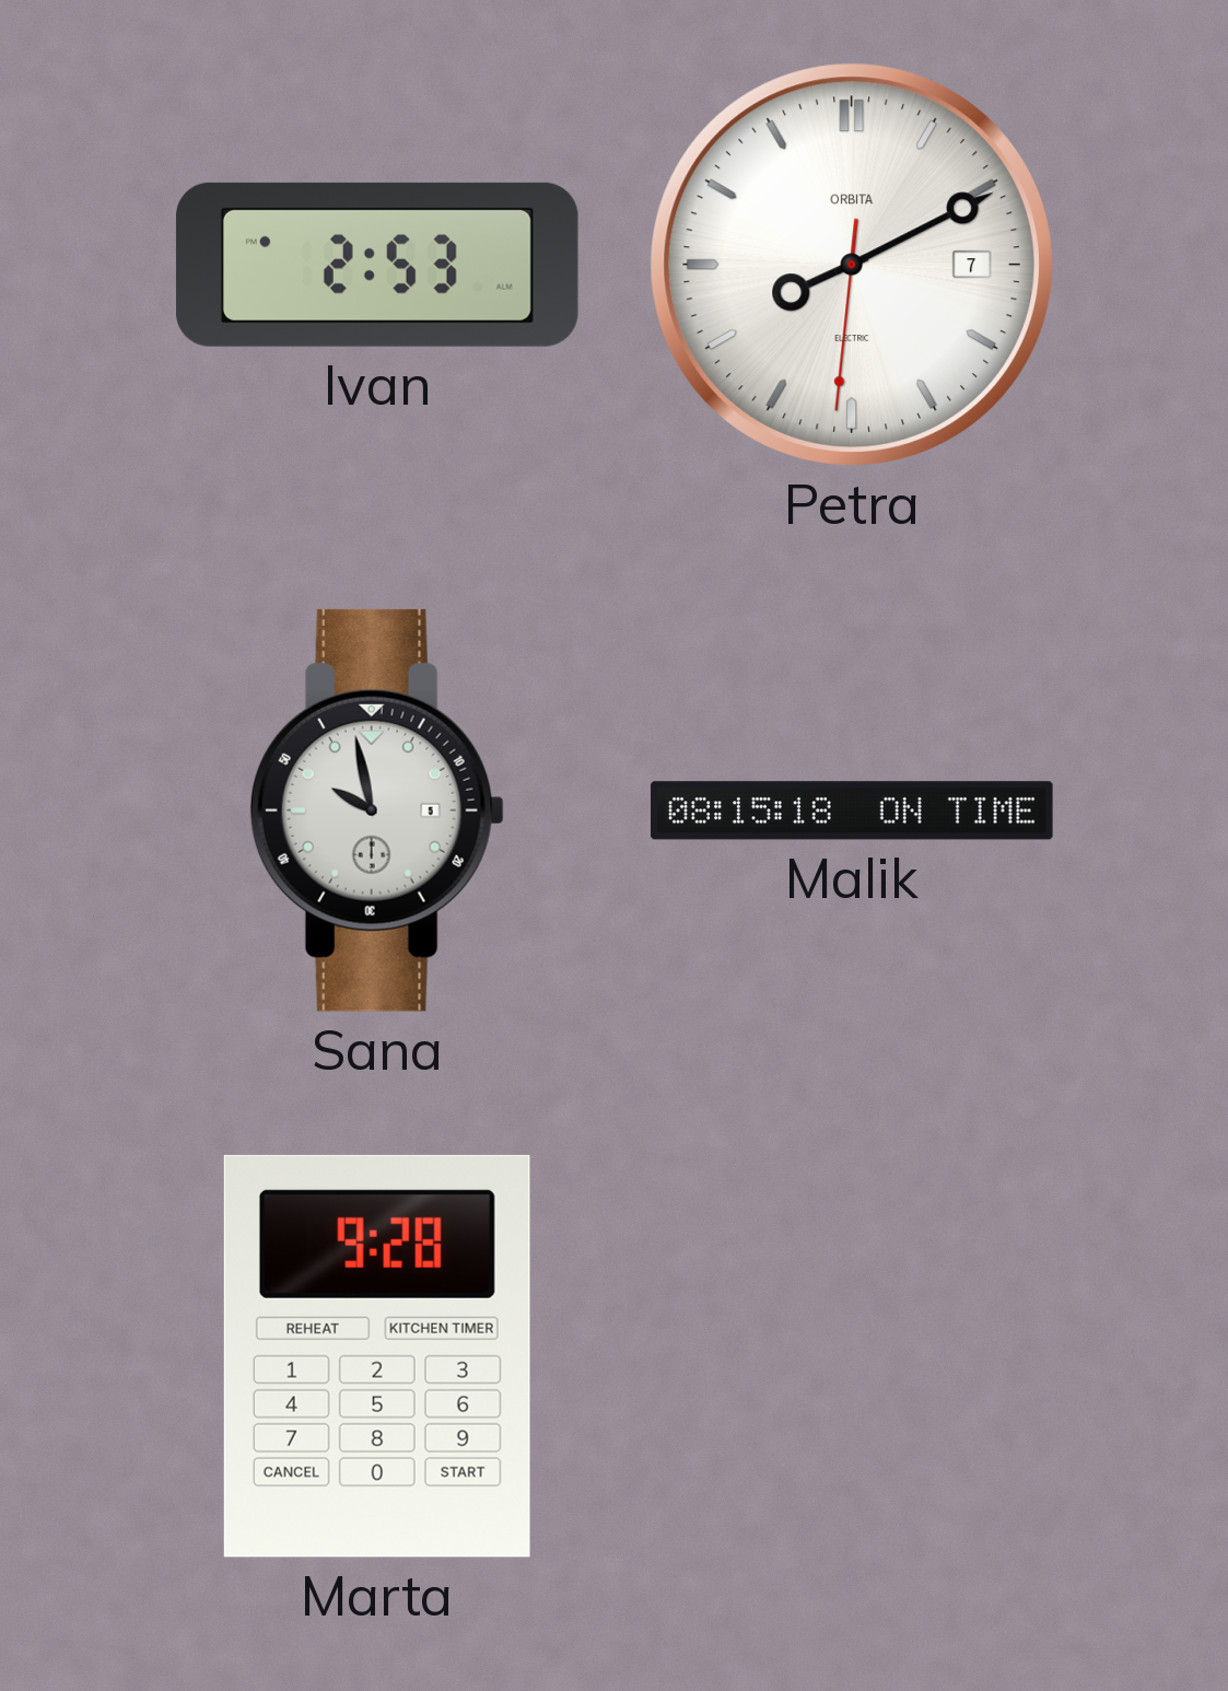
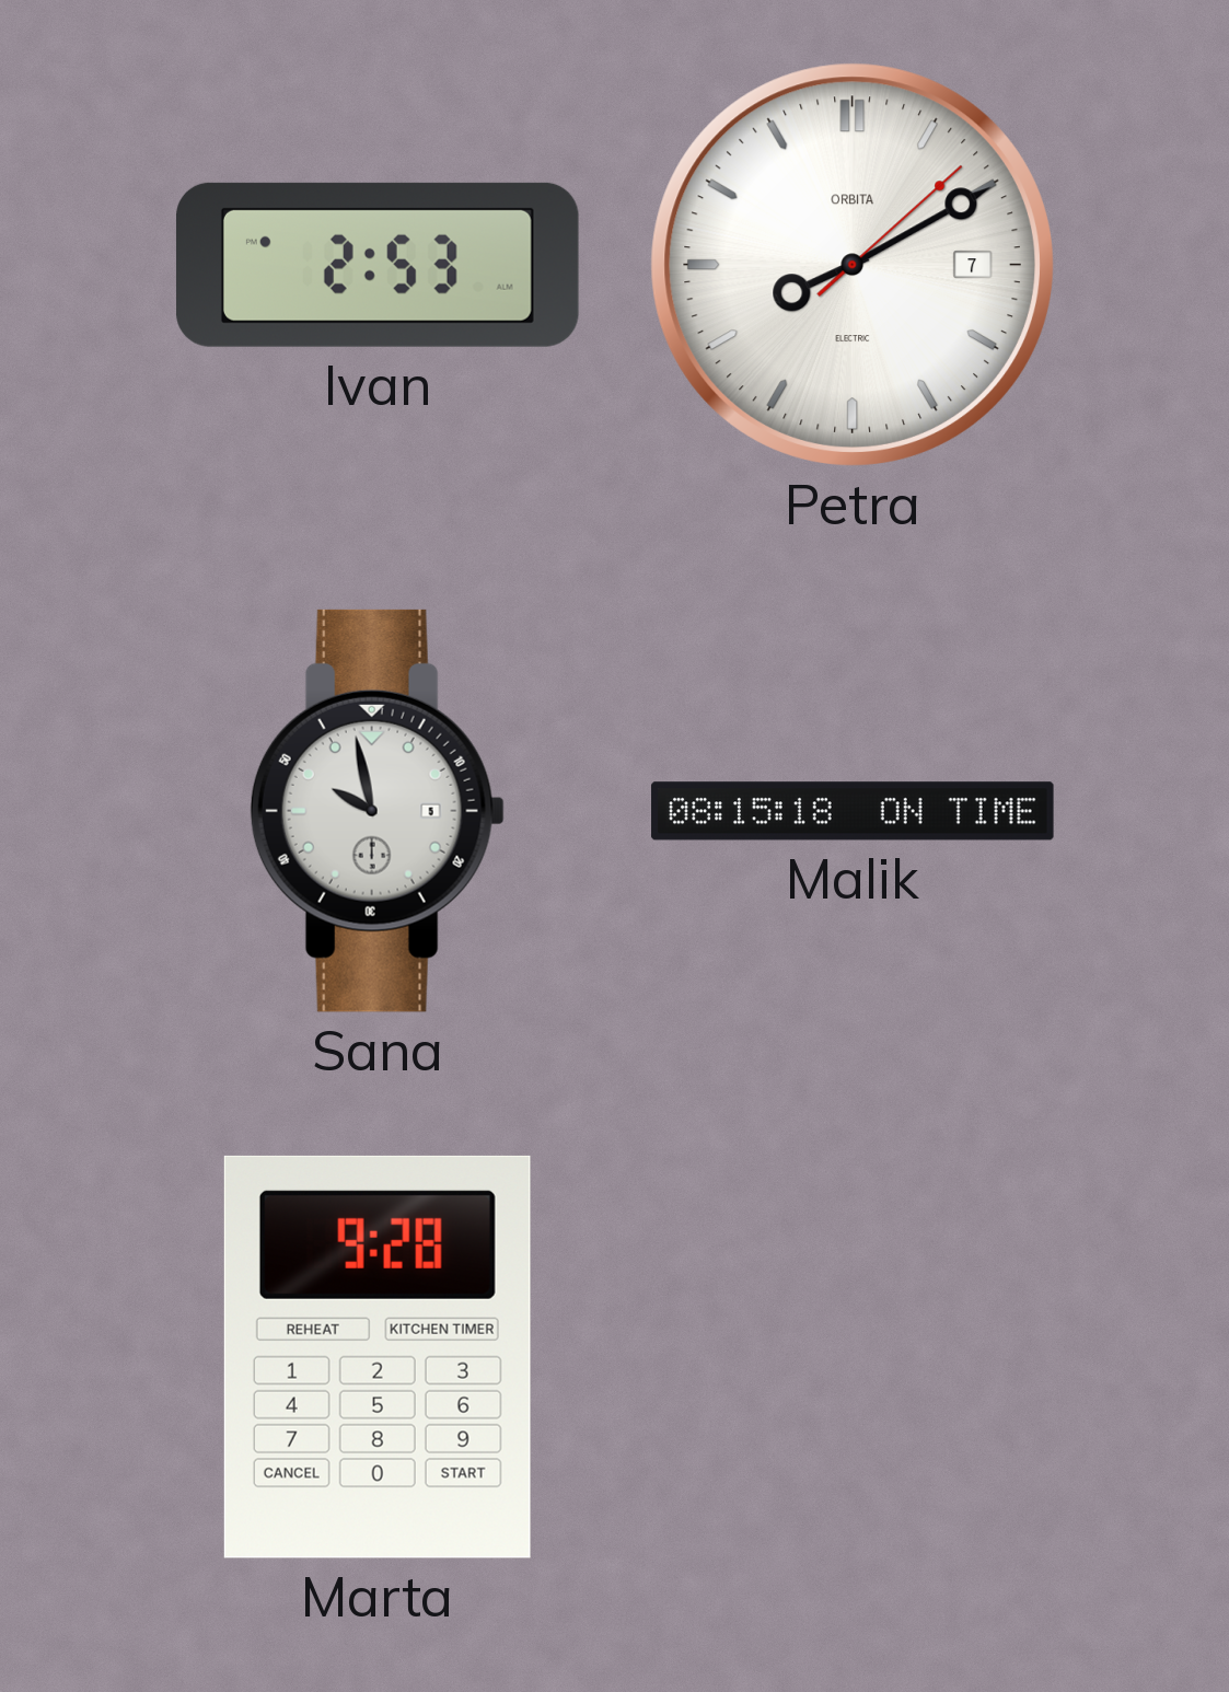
Petra: 8:10:31 -> 8:10:08 (853, 265)
